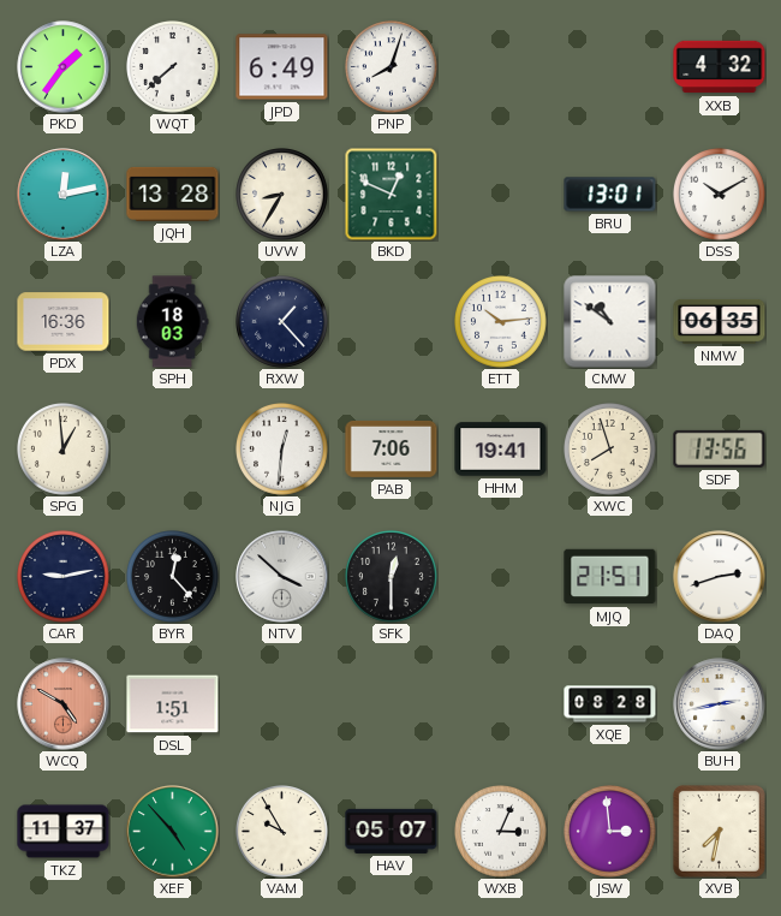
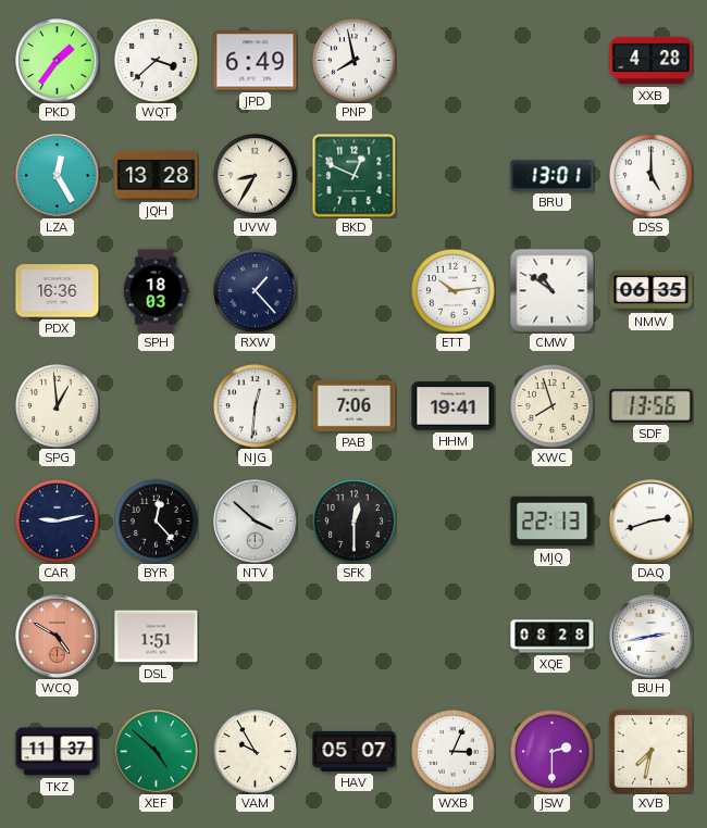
WQT: 7:38 -> 3:38 (157, 61)
PNP: 8:03 -> 7:58 (355, 61)
XXB: 4:32 -> 4:28 (652, 61)
LZA: 12:13 -> 12:25 (58, 176)
DSS: 10:10 -> 5:00 (652, 176)
MJQ: 21:51 -> 22:13 (553, 522)
XEF: 4:53 -> 4:52 (157, 752)
JSW: 2:59 -> 2:30 (553, 752)
